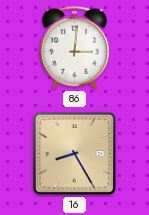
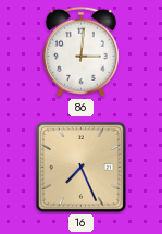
16: 8:25 -> 7:26 (82, 168)
